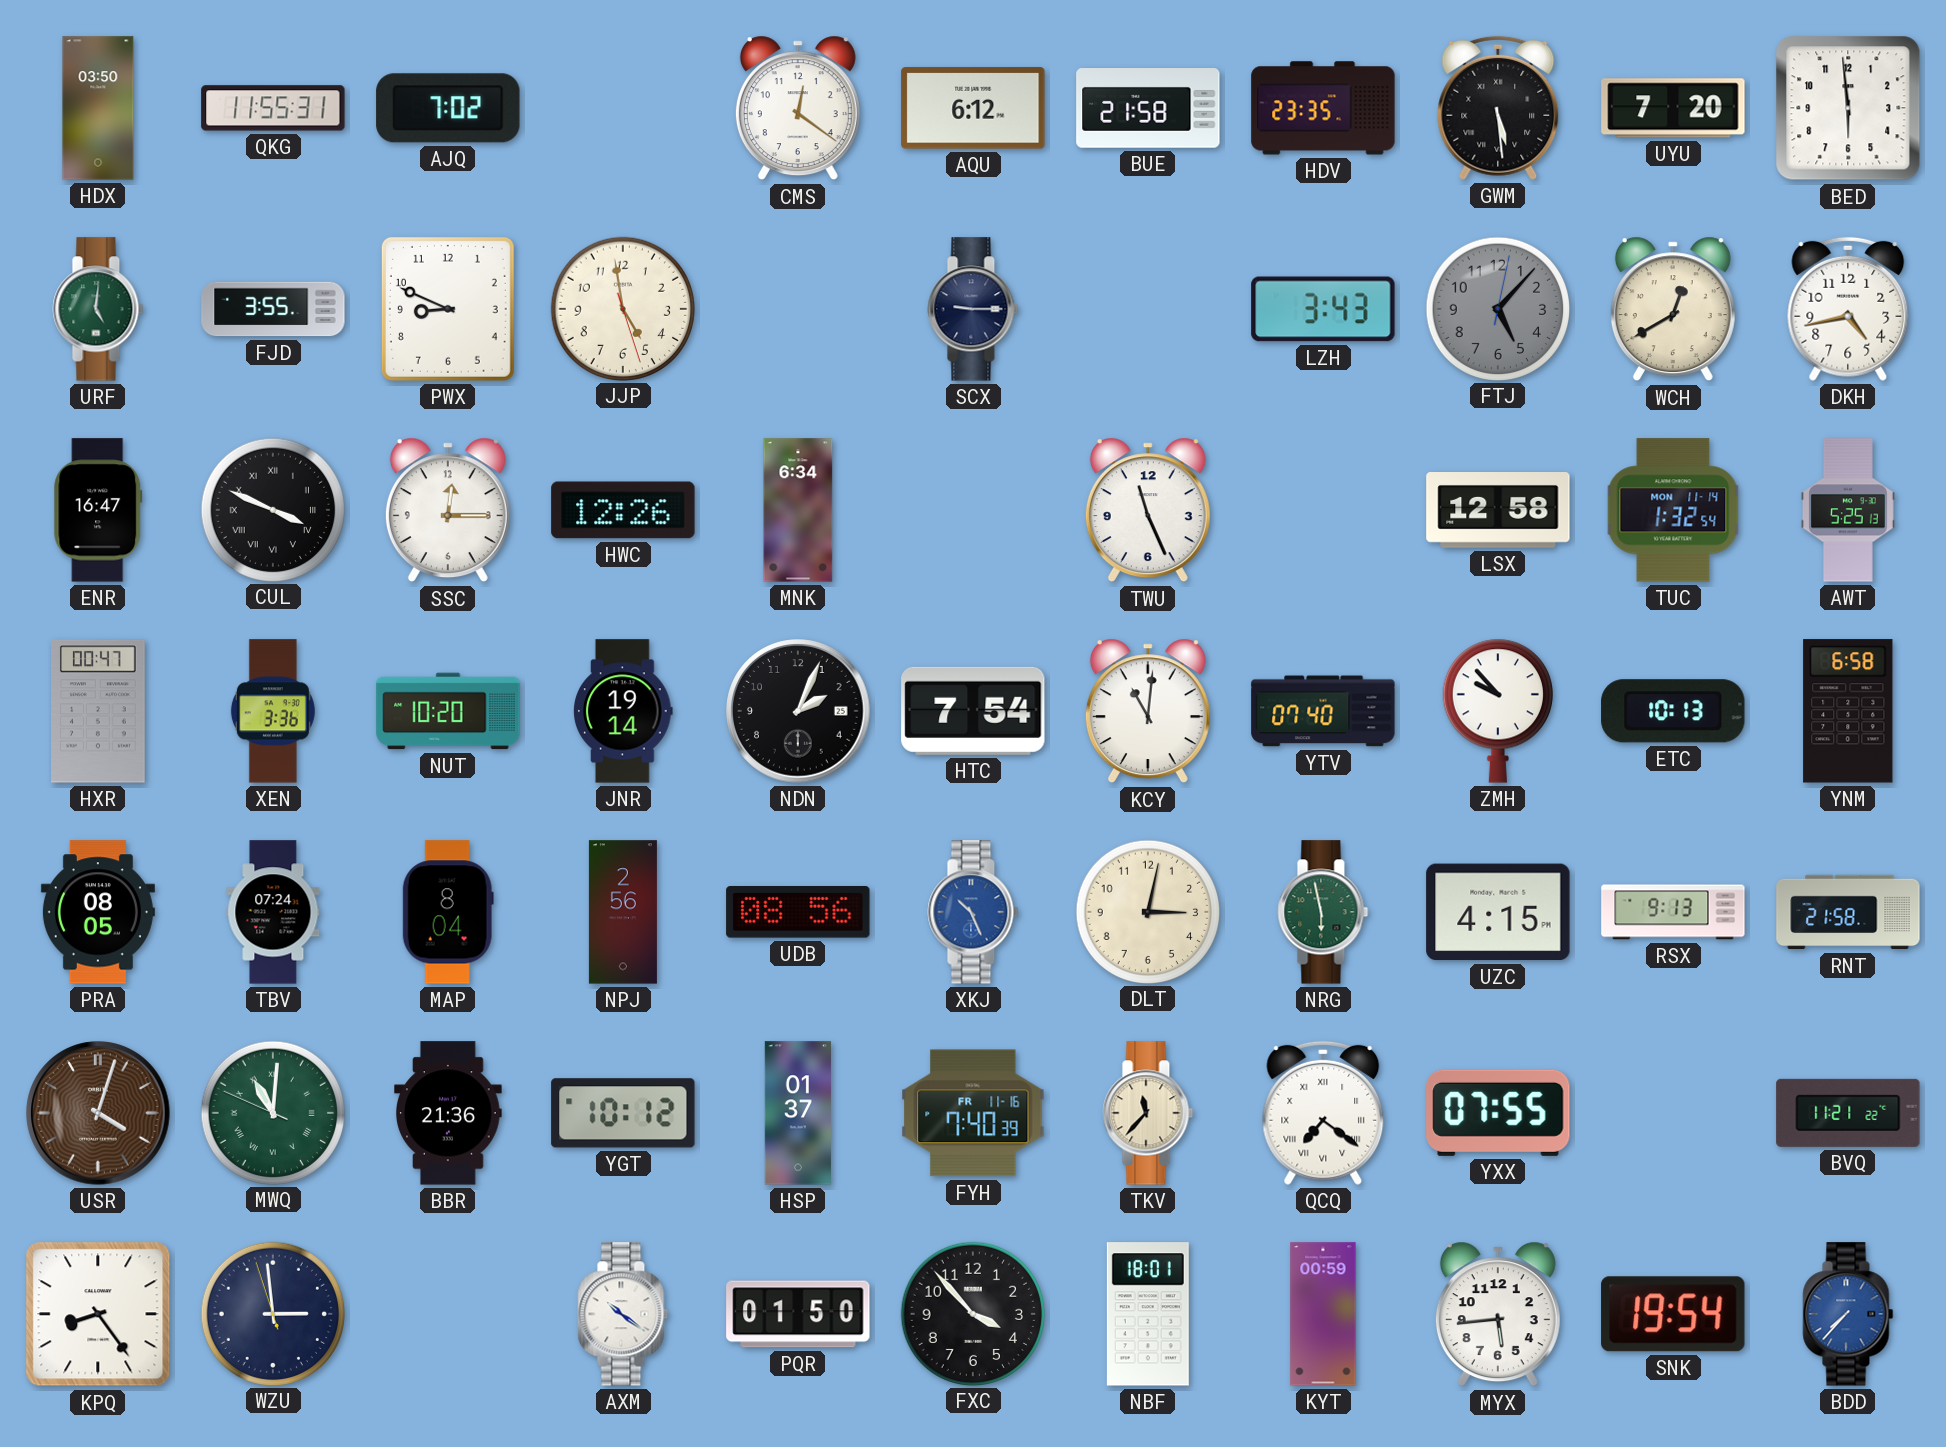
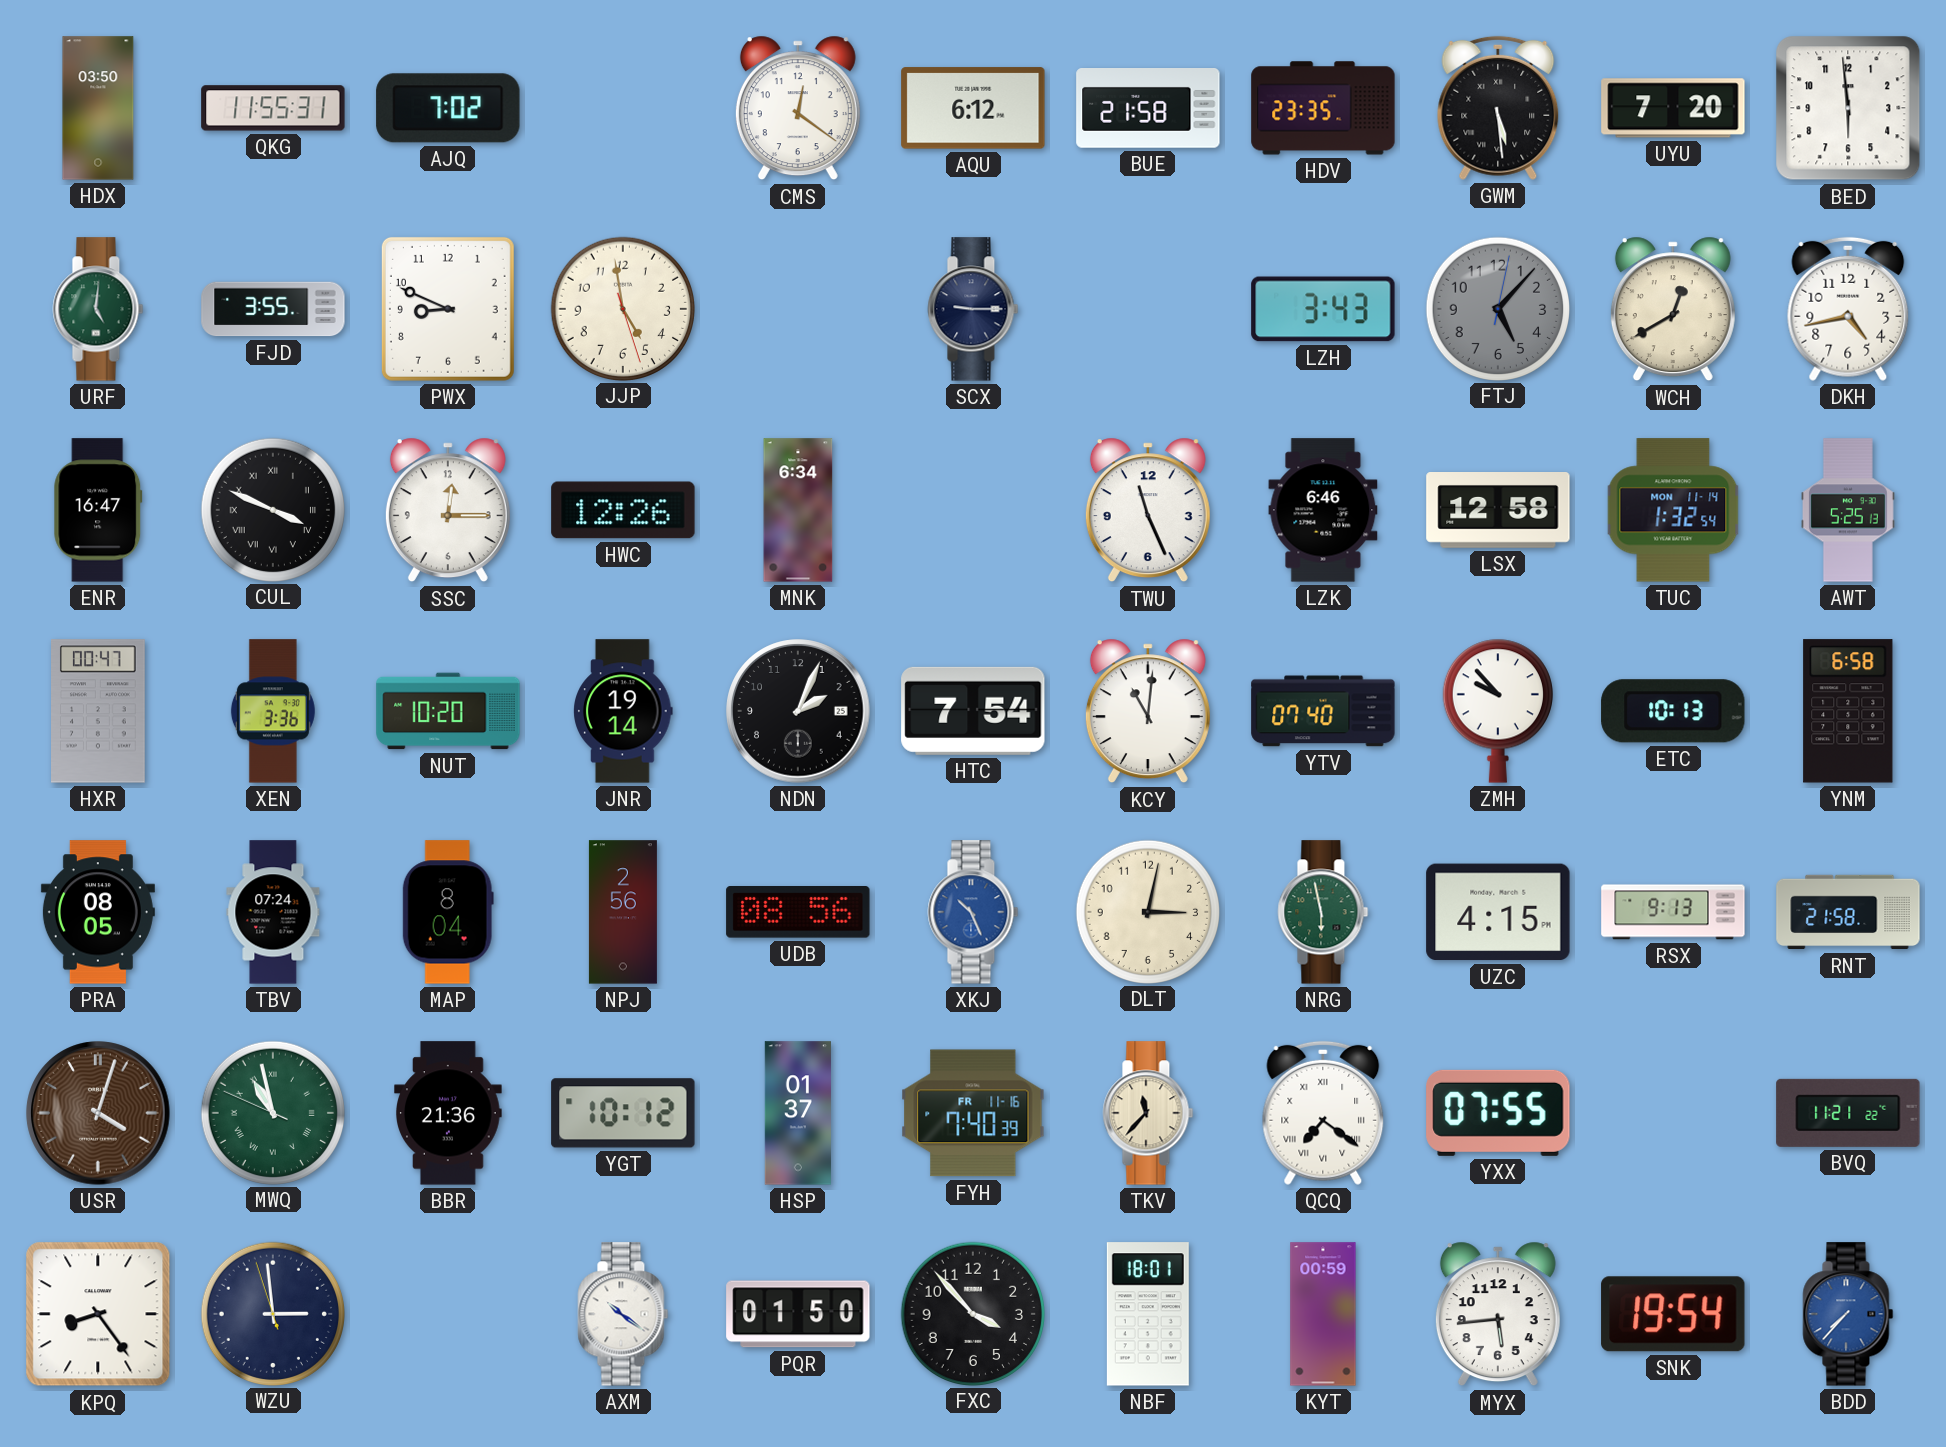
LZK: none -> 6:46 (1323, 510)
MWQ: 11:00 -> 10:57 (272, 1112)
